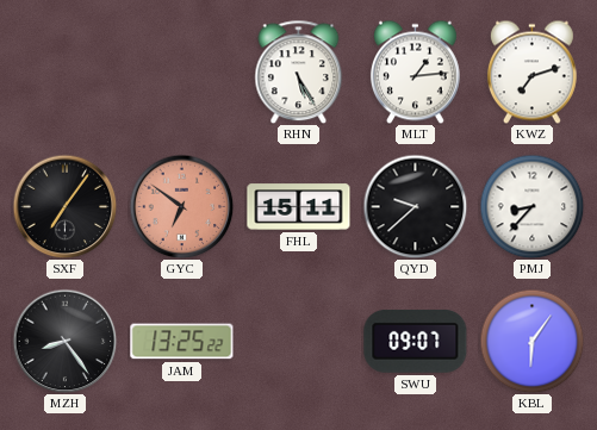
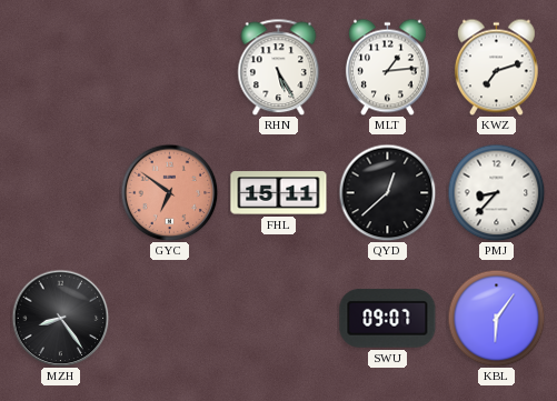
SXF: 7:06 -> none (64, 206)
QYD: 9:38 -> 12:38 (387, 192)
JAM: 13:25 -> none (182, 342)
